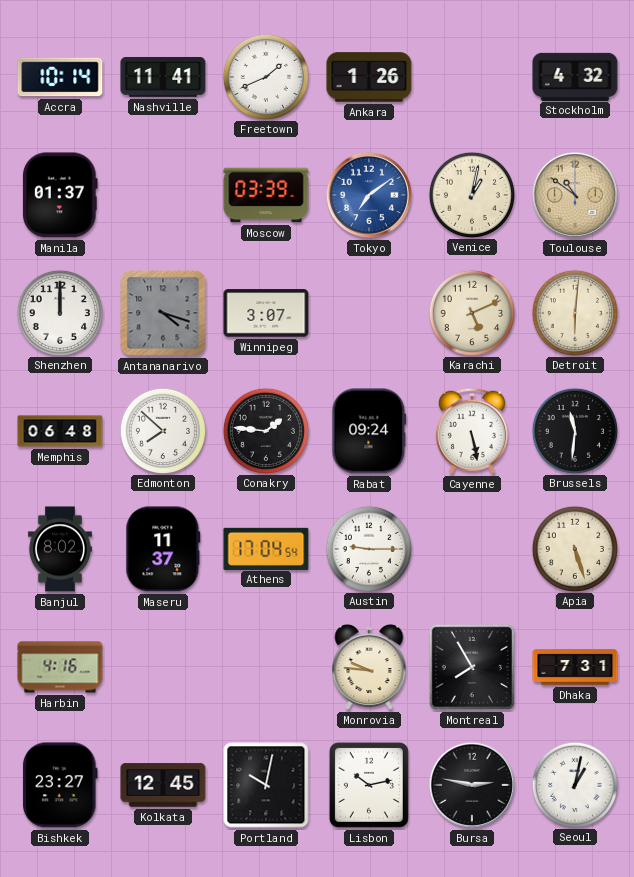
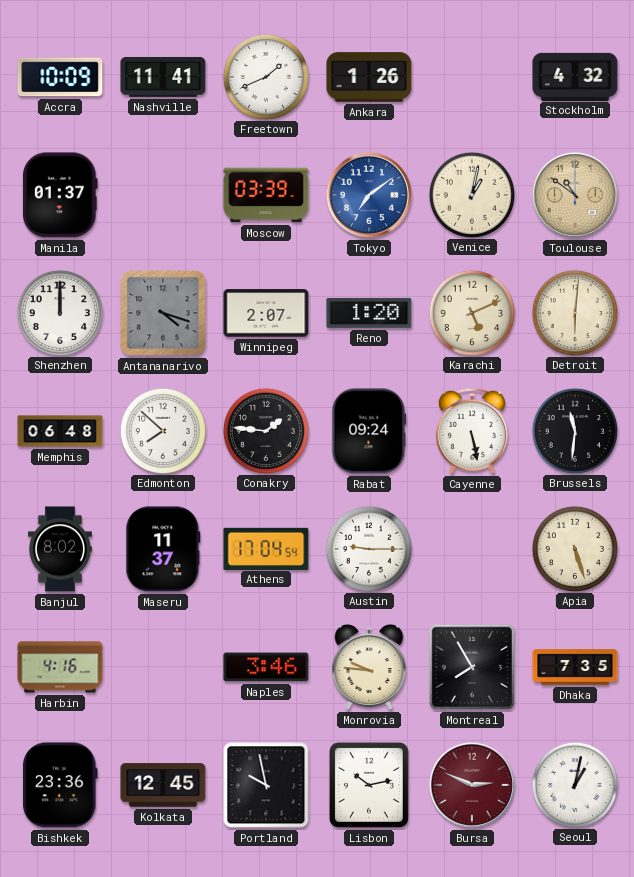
Accra: 10:14 -> 10:09 (60, 77)
Winnipeg: 3:07 -> 2:07 (266, 313)
Reno: none -> 1:20 (369, 313)
Naples: none -> 3:46 (266, 667)
Dhaka: 7:31 -> 7:35 (575, 667)
Bishkek: 23:27 -> 23:36 (60, 785)
Portland: 10:02 -> 9:58 (266, 785)
Bursa: 2:47 -> 2:49 (472, 785)
Bursa dial: black -> burgundy (472, 785)
